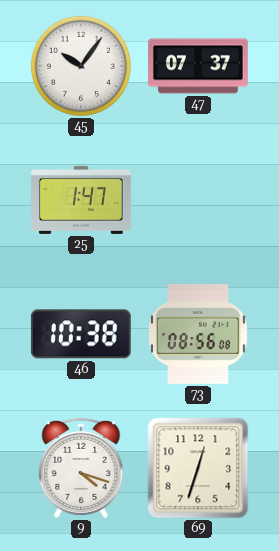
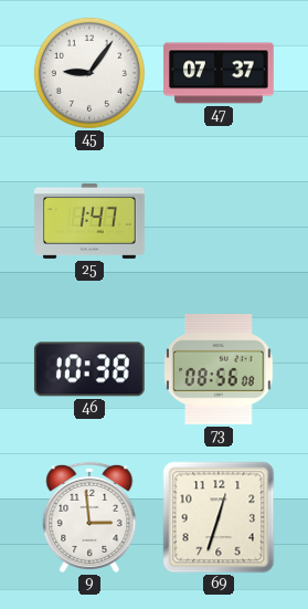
45: 10:06 -> 9:06 (89, 73)
9: 4:18 -> 2:59 (89, 517)
